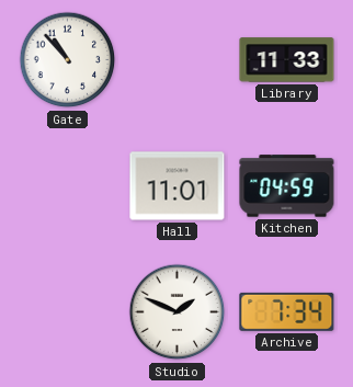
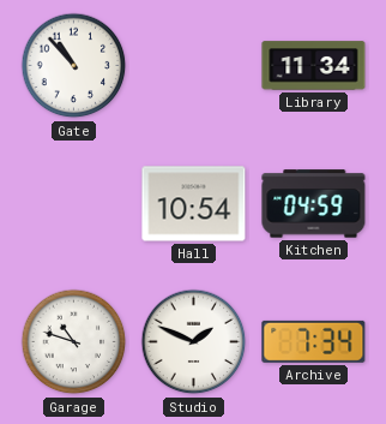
Library: 11:33 -> 11:34 (314, 66)
Hall: 11:01 -> 10:54 (194, 204)
Garage: none -> 10:48 (74, 342)
